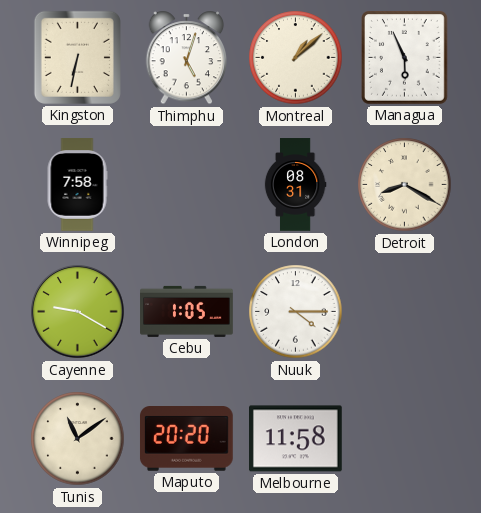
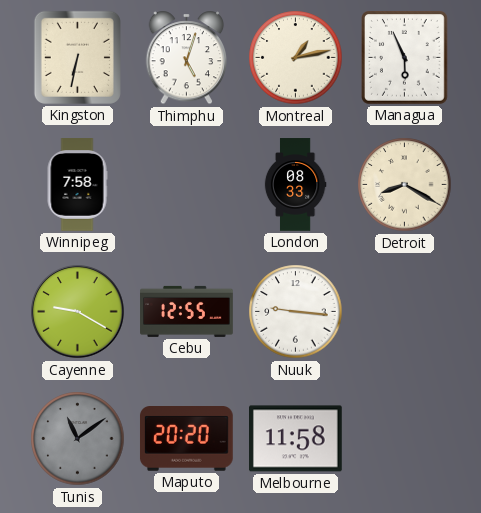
Montreal: 1:08 -> 1:13 (296, 58)
London: 08:31 -> 08:33 (295, 185)
Cebu: 1:05 -> 12:55 (187, 311)
Nuuk: 4:15 -> 9:16 (296, 312)
Tunis dial: cream -> grey (78, 439)
